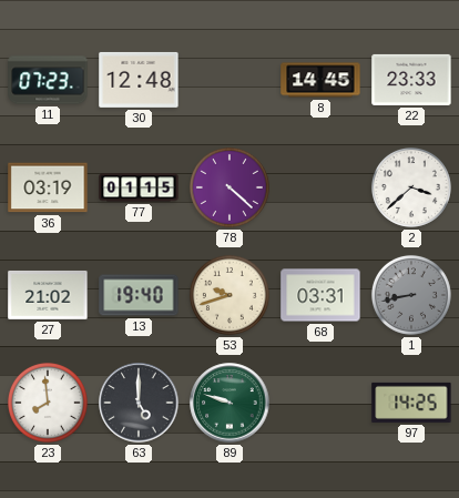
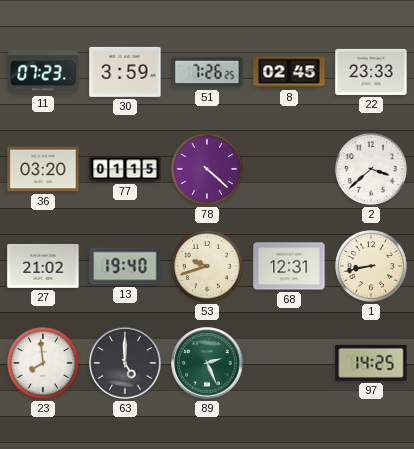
30: 12:48 -> 3:59 (125, 72)
51: none -> 7:26 (207, 72)
8: 14:45 -> 02:45 (289, 72)
36: 03:19 -> 03:20 (43, 169)
68: 03:31 -> 12:31 (289, 266)
1 dial: grey -> cream (371, 266)
89: 9:48 -> 2:26 (207, 363)
